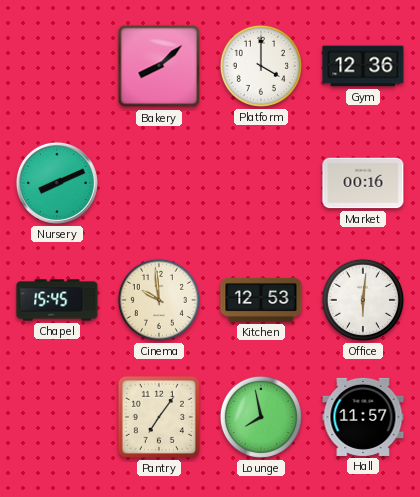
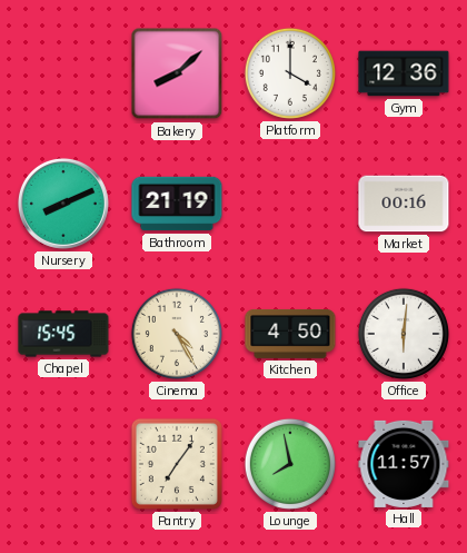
Bathroom: none -> 21:19 (177, 204)
Cinema: 9:59 -> 4:25 (177, 334)
Kitchen: 12:53 -> 4:50 (290, 334)
